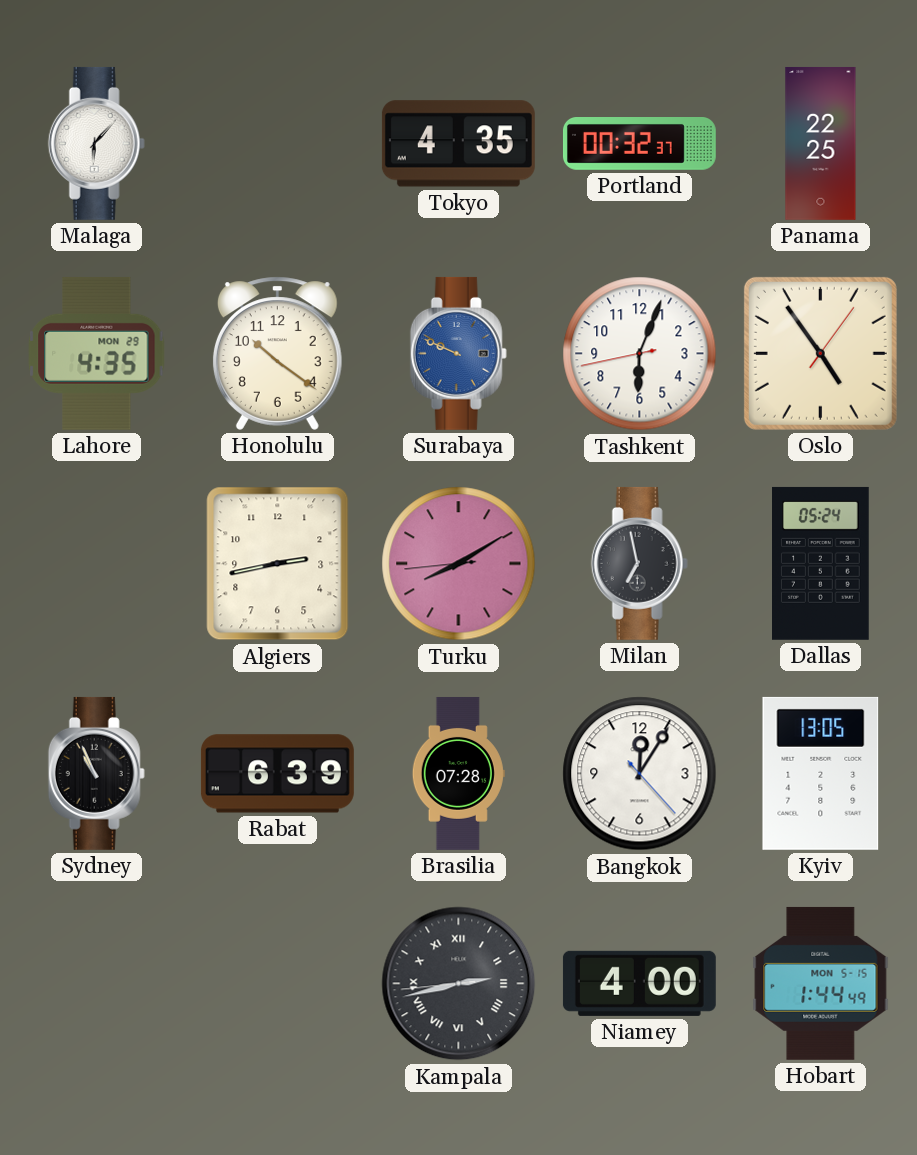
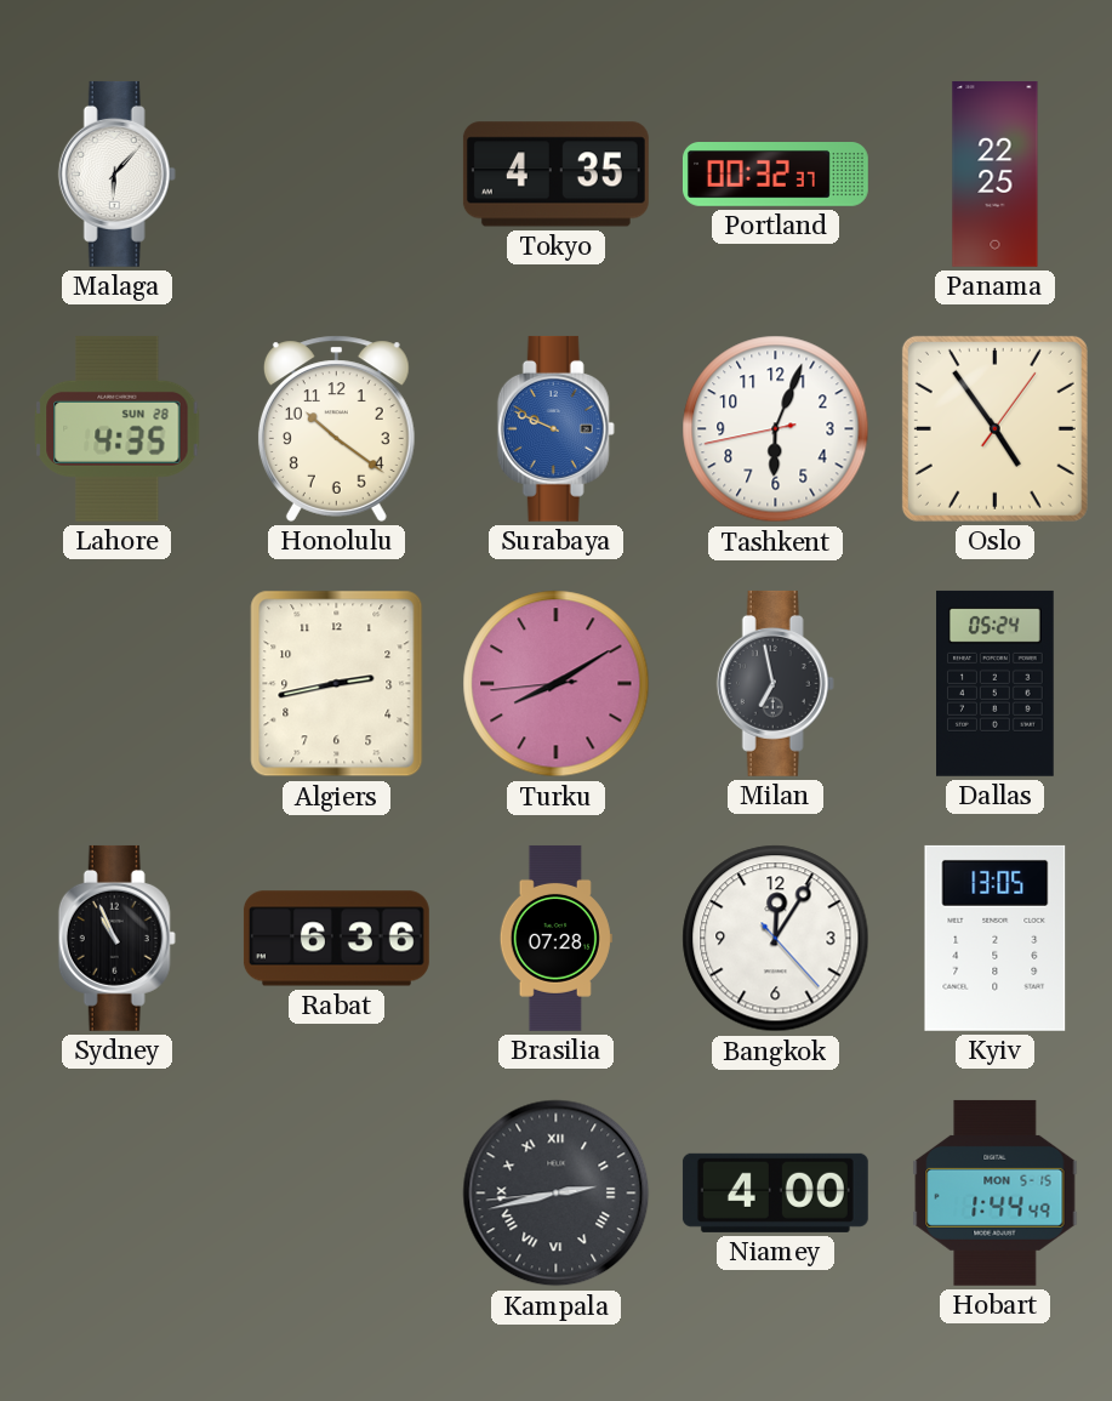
Lahore date: MON 29 -> SUN 28 (118, 428)
Rabat: 6:39 -> 6:36 (336, 939)
